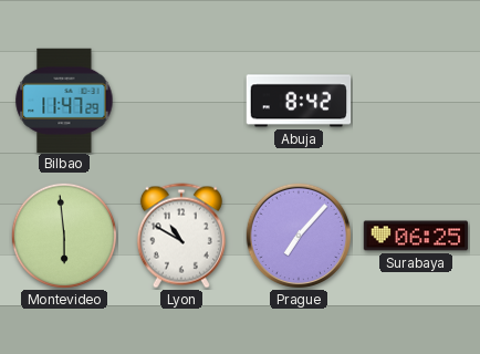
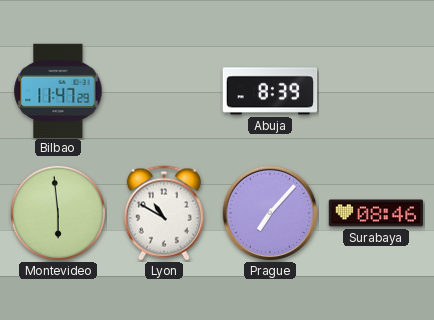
Abuja: 8:42 -> 8:39 (270, 91)
Surabaya: 06:25 -> 08:46 (376, 213)
